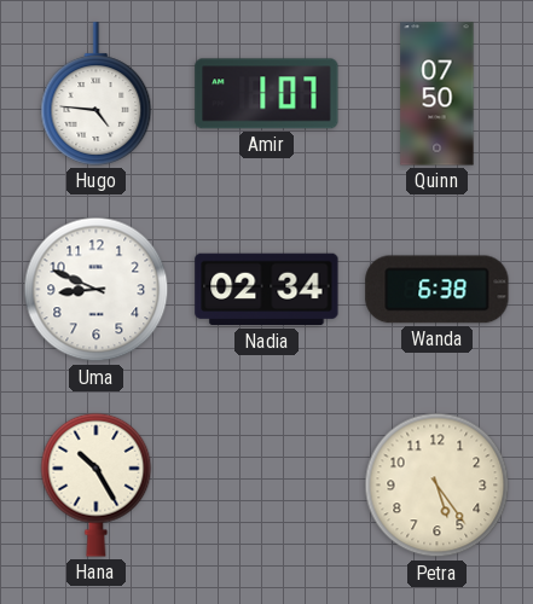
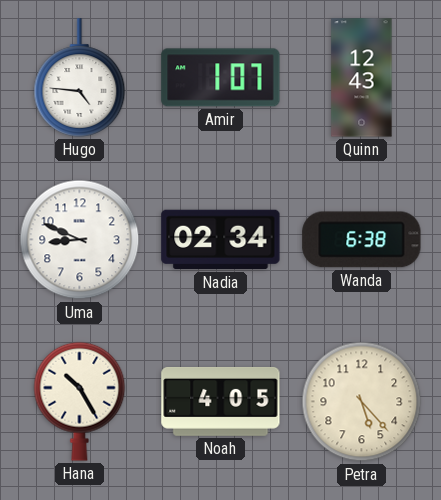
Quinn: 07:50 -> 12:43 (362, 78)
Noah: none -> 4:05 (221, 401)
Petra: 5:24 -> 5:23 (362, 402)
